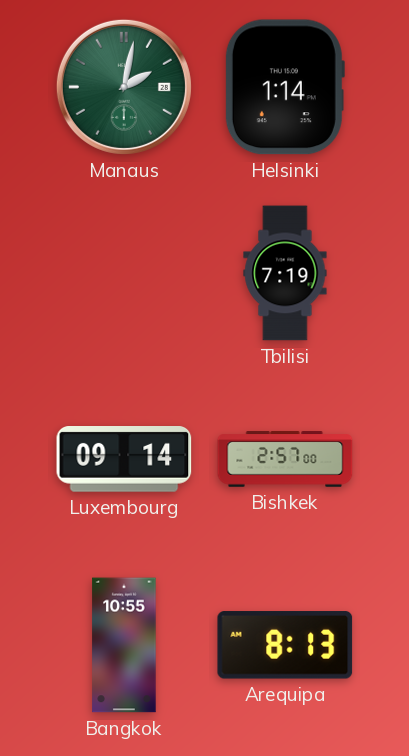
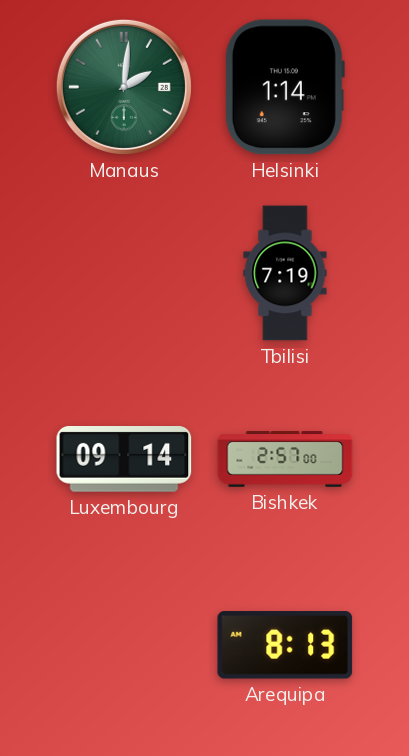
Manaus: 2:02 -> 2:01 (124, 87)
Bangkok: 10:55 -> none (124, 645)
